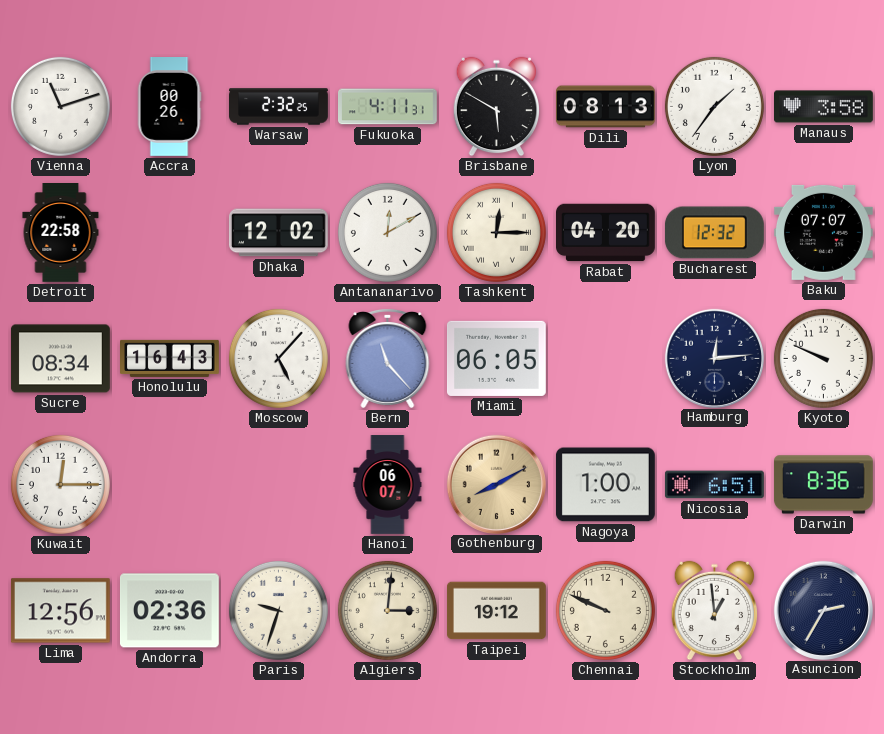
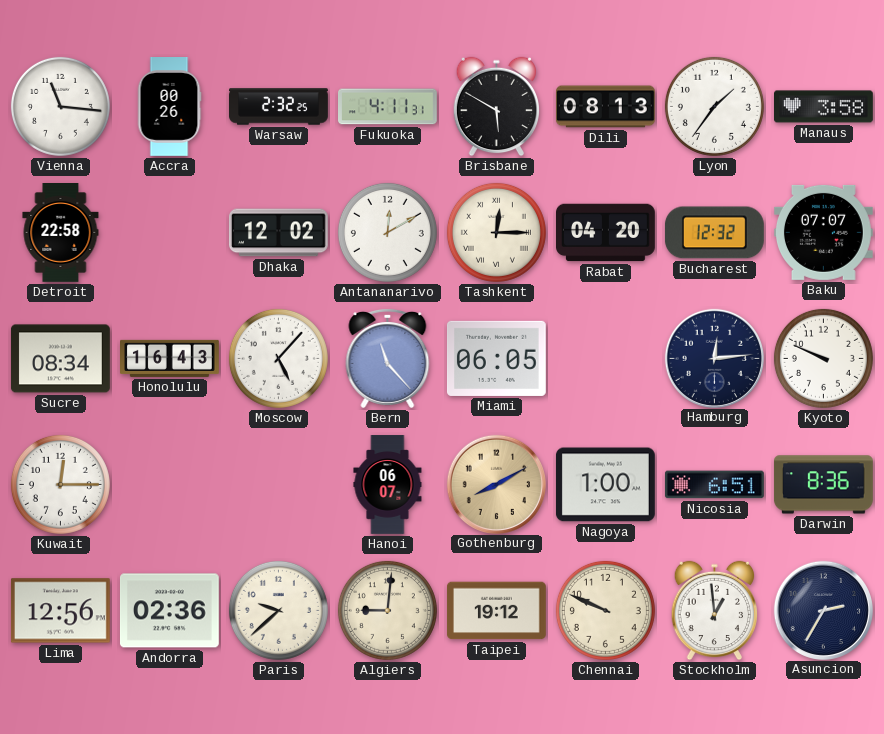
Vienna: 11:12 -> 11:16 (60, 106)
Paris: 9:33 -> 9:38 (278, 610)
Algiers: 3:01 -> 9:01 (387, 610)
